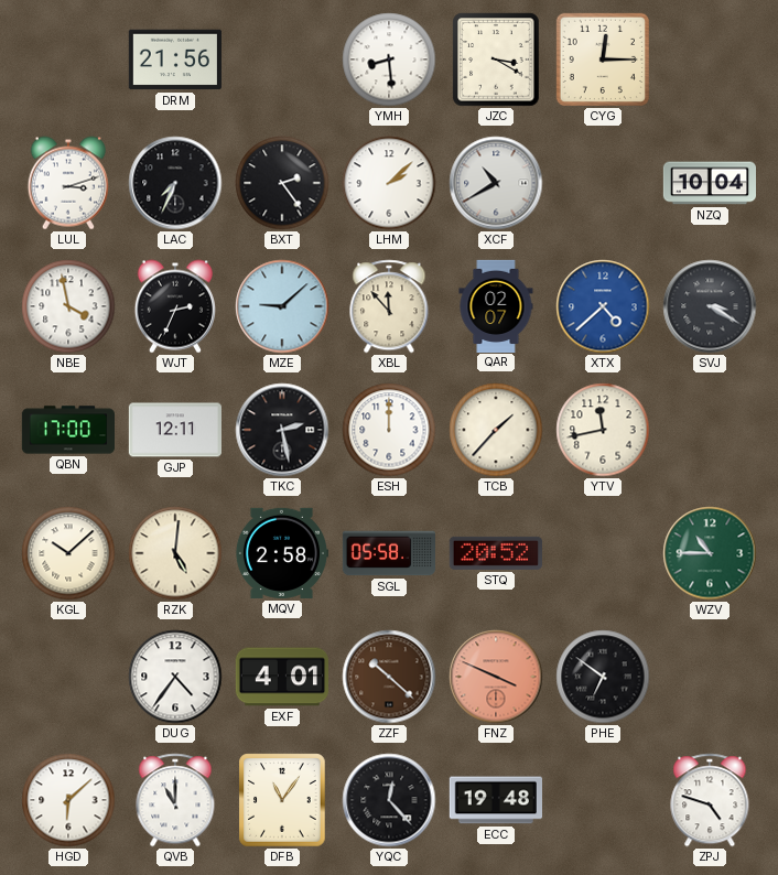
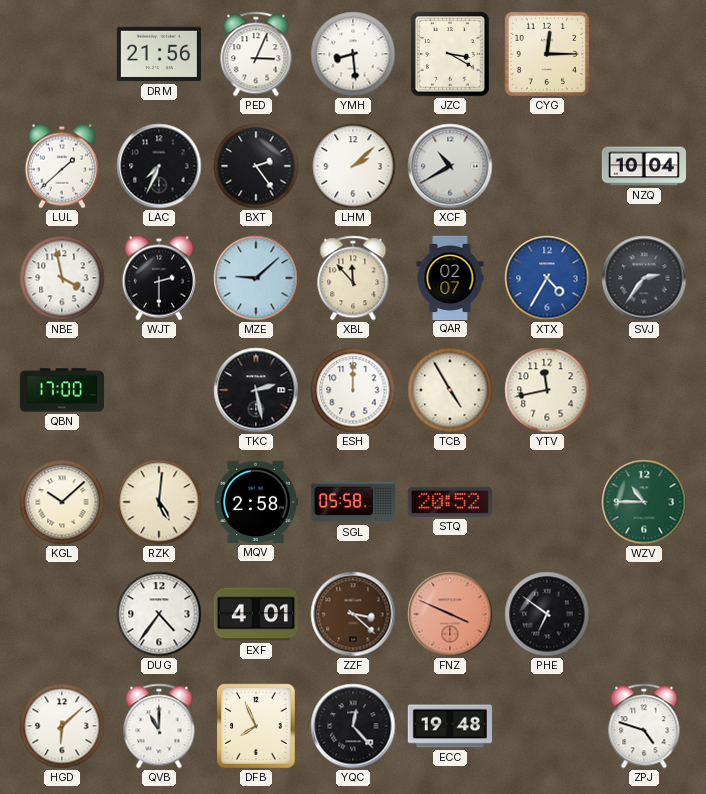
PED: none -> 3:04 (256, 54)
LUL: 3:12 -> 1:38 (62, 166)
WJT: 2:34 -> 2:30 (159, 278)
XTX: 4:38 -> 4:35 (547, 278)
SVJ: 3:20 -> 2:36 (644, 278)
GJP: 12:11 -> none (175, 430)
TCB: 1:37 -> 4:55 (450, 390)
ZZF: 10:22 -> 3:22 (353, 614)
DFB: 11:06 -> 7:56 (256, 726)
